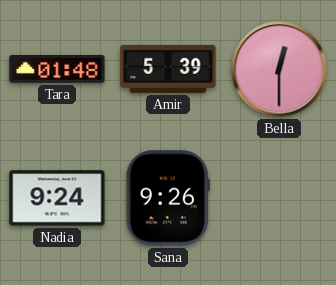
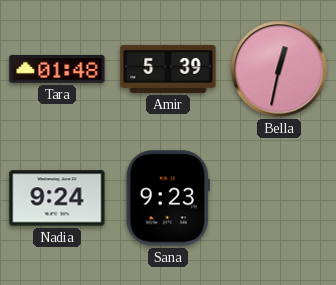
Bella: 12:30 -> 12:32 (279, 69)
Sana: 9:26 -> 9:23 (168, 198)
